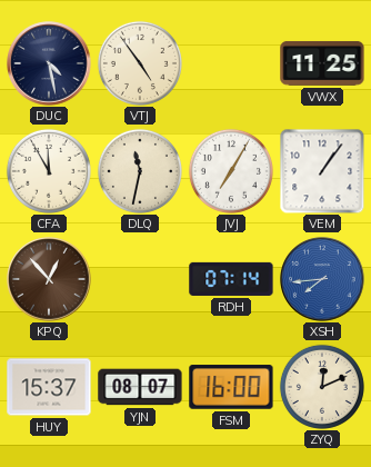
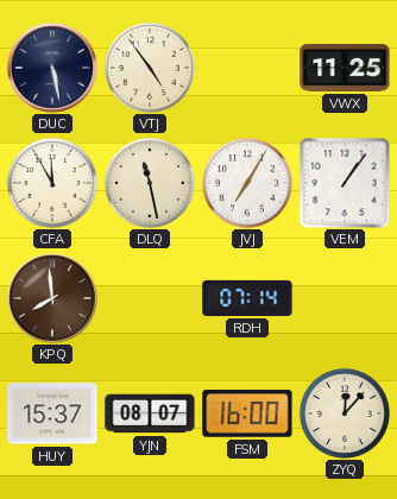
DUC: 4:28 -> 5:28 (52, 68)
DLQ: 11:32 -> 11:28 (150, 183)
KPQ: 12:53 -> 7:59 (52, 298)
XSH: 7:44 -> none (322, 279)
ZYQ: 12:11 -> 12:07 (345, 413)
